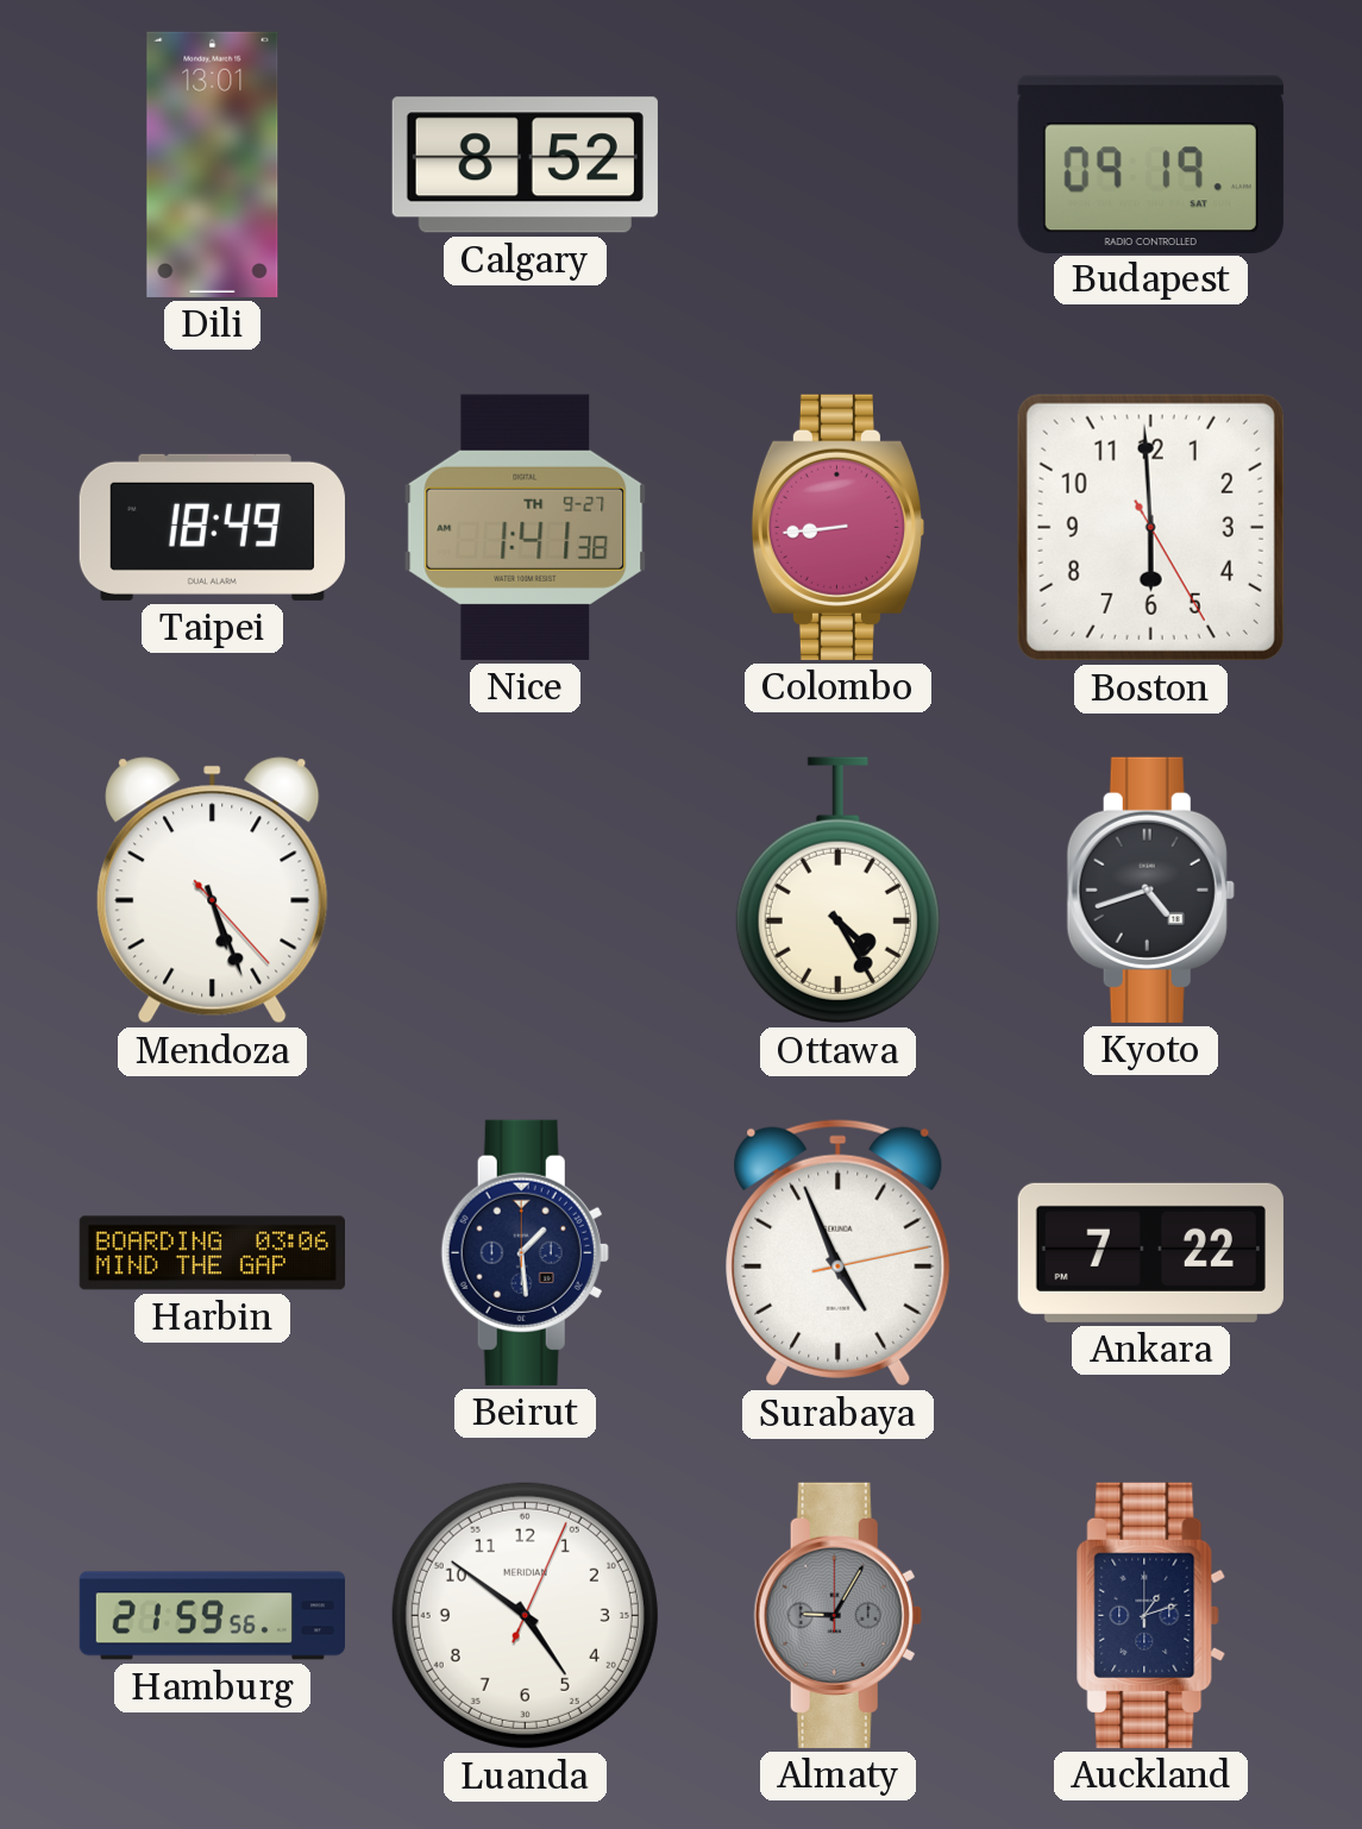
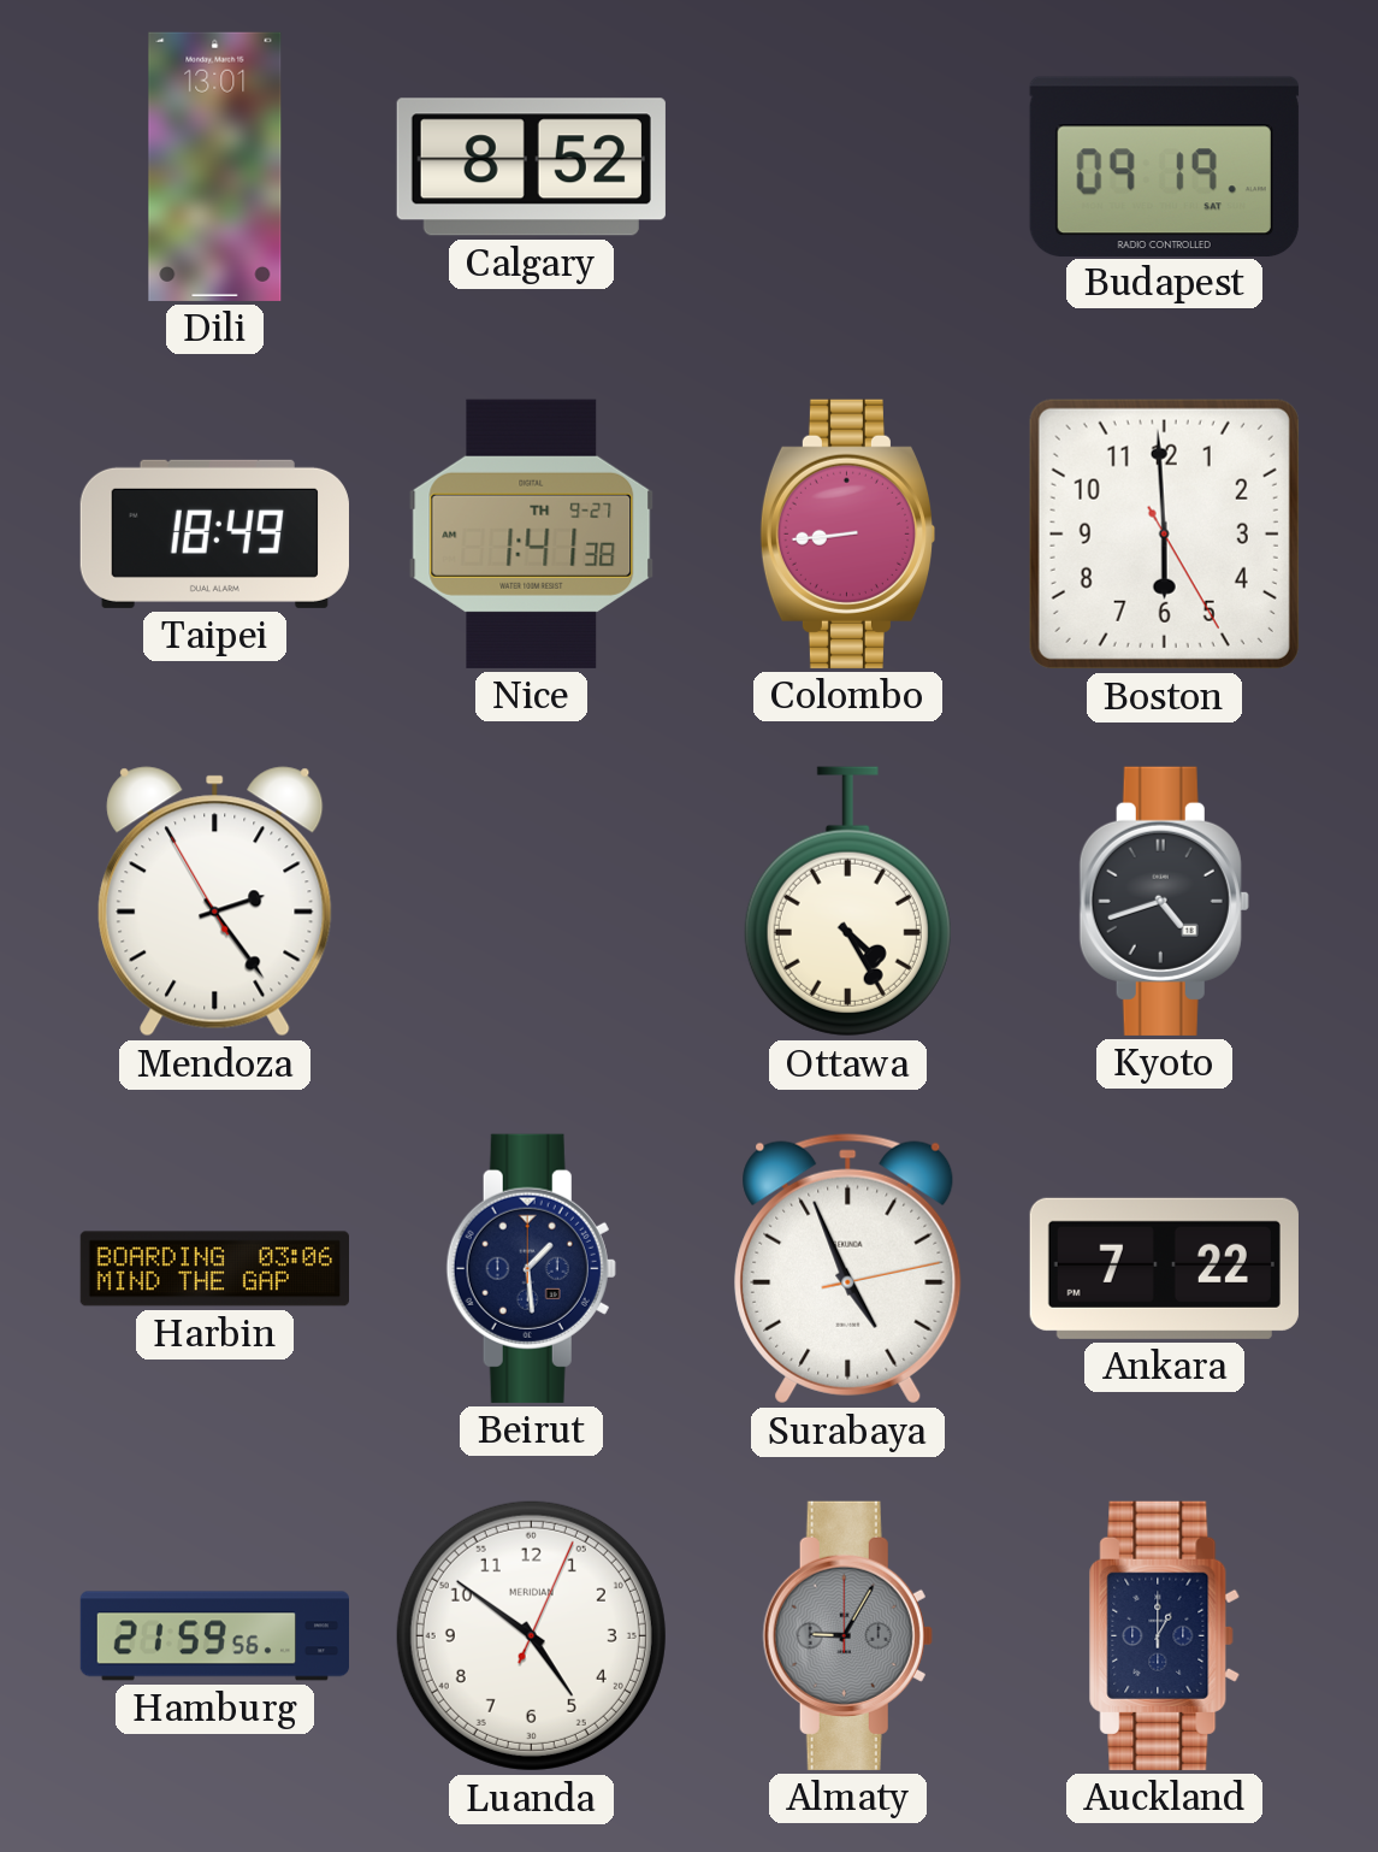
Mendoza: 5:26 -> 2:23 (215, 902)
Auckland: 1:12 -> 1:00 (1165, 1635)
